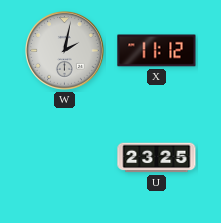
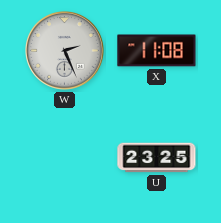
W: 2:02 -> 2:26 (65, 51)
X: 11:12 -> 11:08 (157, 51)
